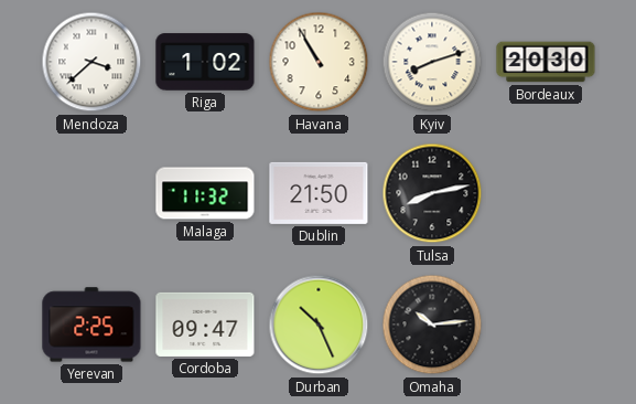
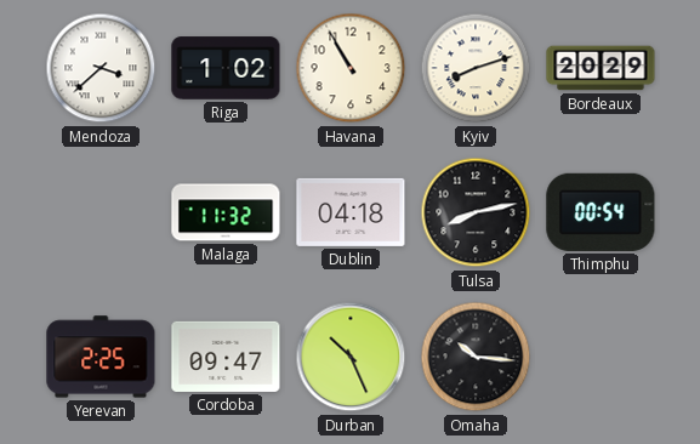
Bordeaux: 20:30 -> 20:29 (601, 68)
Dublin: 21:50 -> 04:18 (351, 212)
Thimphu: none -> 00:54 (601, 212)
Omaha: 10:14 -> 10:16 (476, 357)
